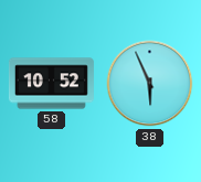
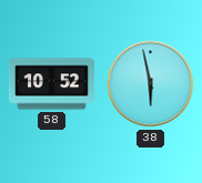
38: 5:56 -> 5:58 (151, 84)
